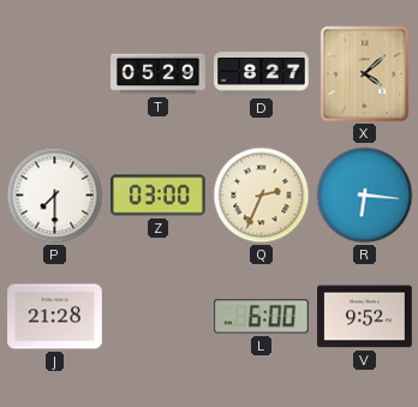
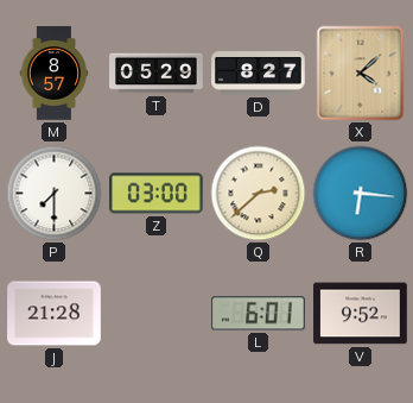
M: none -> 8:57 (55, 74)
Q: 2:34 -> 2:38 (259, 194)
L: 6:00 -> 6:01 (259, 314)
